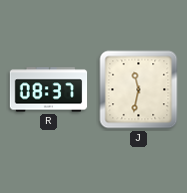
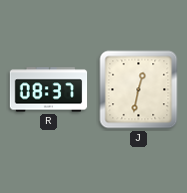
J: 11:32 -> 12:32 (139, 90)
